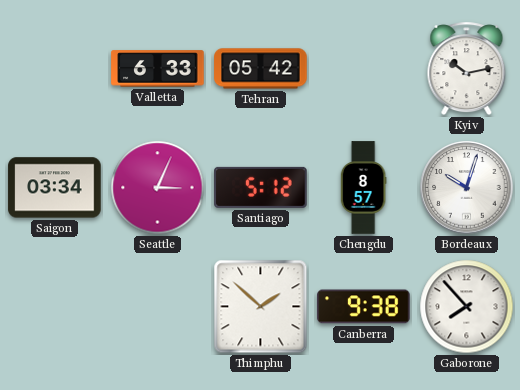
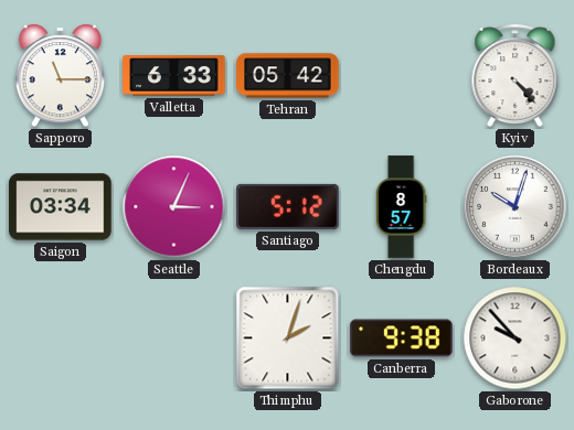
Sapporo: none -> 11:15 (60, 76)
Kyiv: 10:13 -> 4:23 (515, 76)
Thimphu: 1:52 -> 2:03 (288, 338)
Gaborone: 7:53 -> 9:53 (515, 338)
